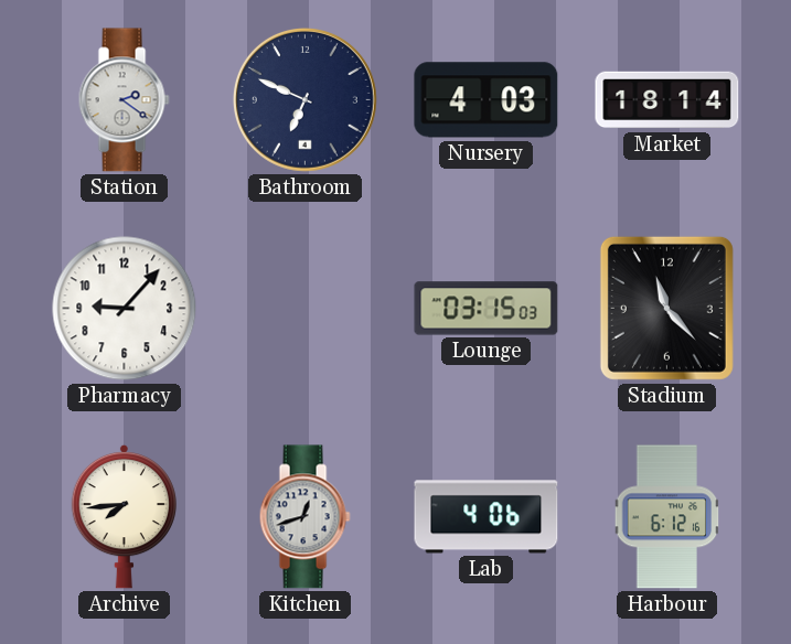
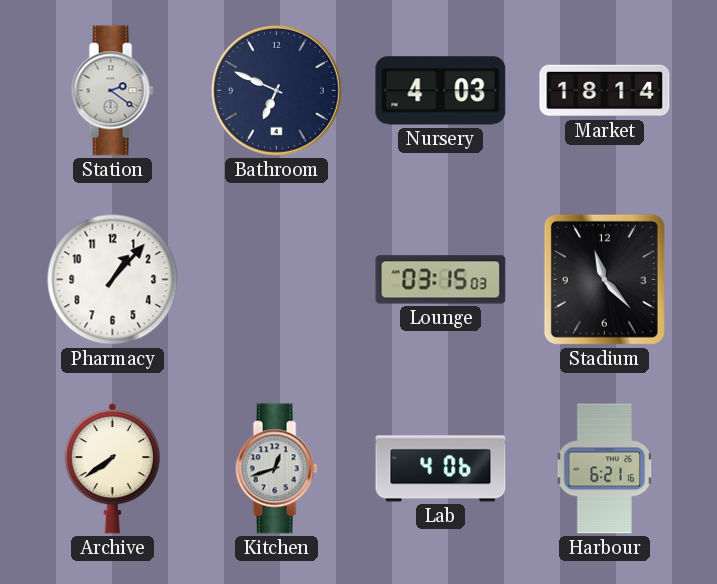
Pharmacy: 9:07 -> 1:07 (113, 280)
Archive: 7:44 -> 7:39 (112, 468)
Harbour: 6:12 -> 6:21 (605, 469)
